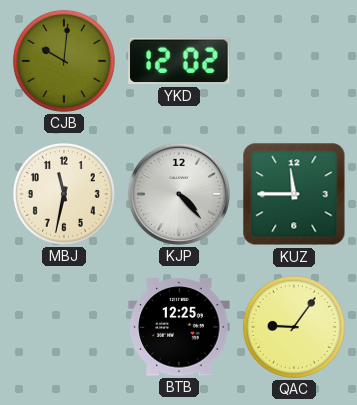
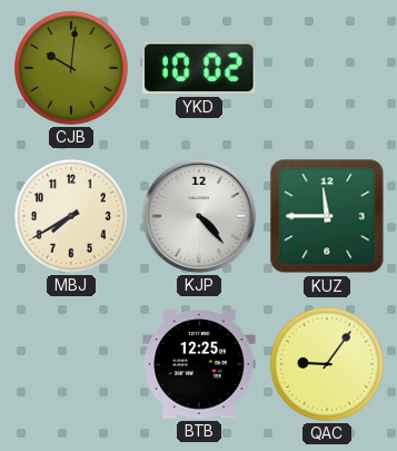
YKD: 12:02 -> 10:02 (199, 68)
MBJ: 11:32 -> 7:40 (71, 216)
